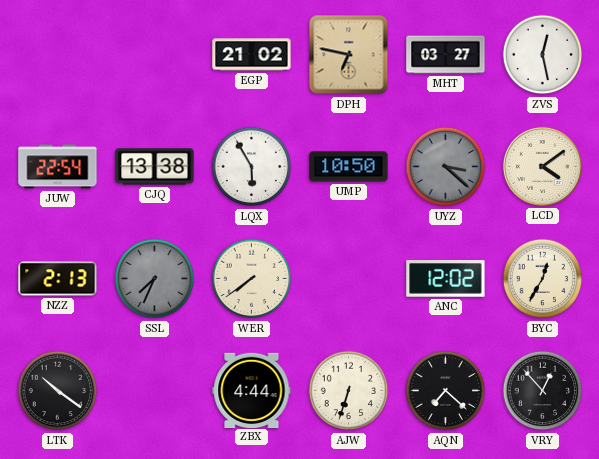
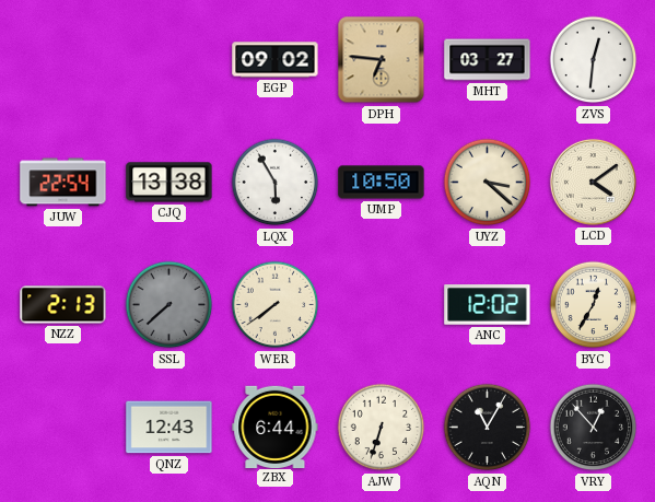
EGP: 21:02 -> 09:02 (276, 60)
DPH: 6:47 -> 6:46 (382, 60)
ZVS: 12:28 -> 12:31 (594, 60)
UYZ dial: grey -> cream (488, 183)
SSL: 7:34 -> 7:38 (169, 305)
LTK: 10:21 -> none (58, 391)
QNZ: none -> 12:43 (169, 428)
ZBX: 4:44 -> 6:44 (276, 427)
AQN: 7:22 -> 11:05 (488, 428)
